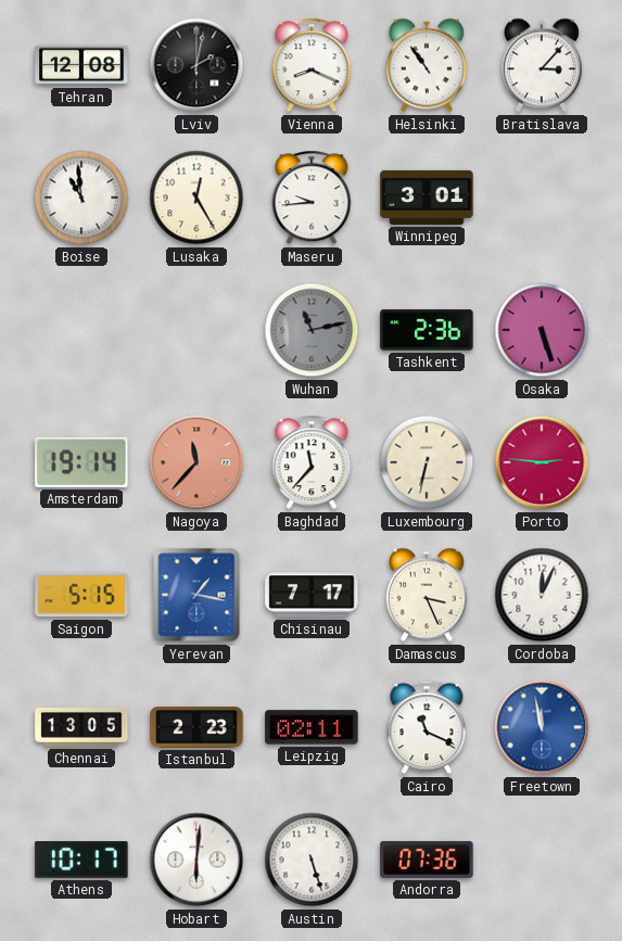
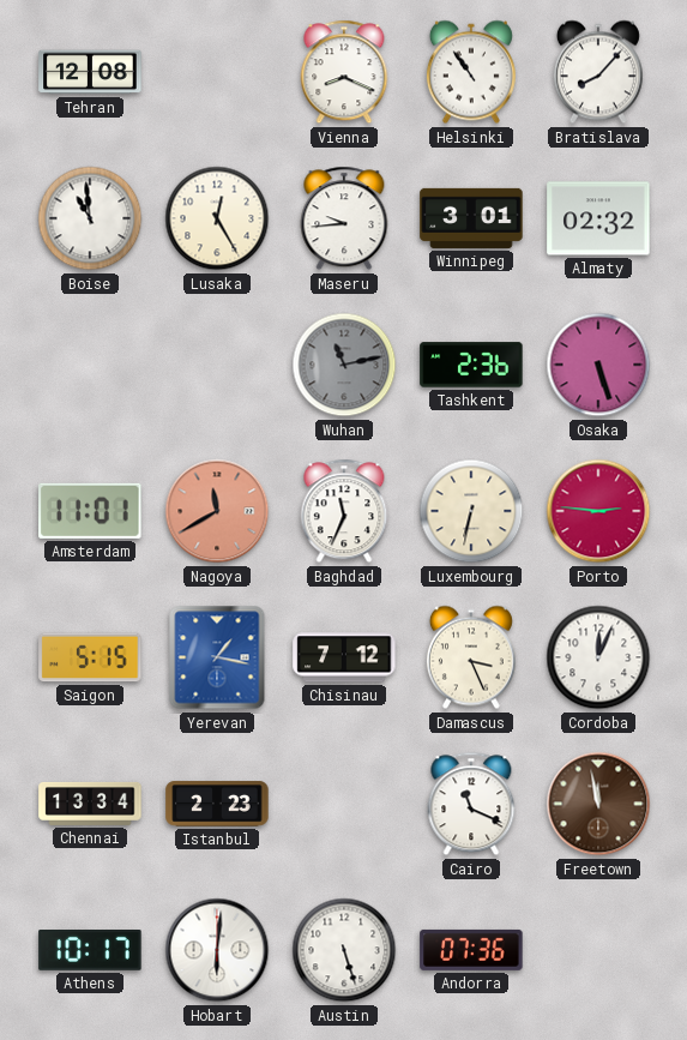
Lviv: 2:02 -> none (196, 65)
Bratislava: 3:07 -> 8:07 (598, 72)
Almaty: none -> 02:32 (598, 218)
Amsterdam: 19:14 -> 11:01 (90, 511)
Nagoya: 11:37 -> 11:40 (217, 511)
Baghdad: 11:37 -> 11:34 (344, 511)
Chisinau: 7:17 -> 7:12 (344, 657)
Chennai: 13:05 -> 13:34 (90, 804)
Leipzig: 02:11 -> none (312, 727)
Freetown dial: blue -> brown (598, 804)
